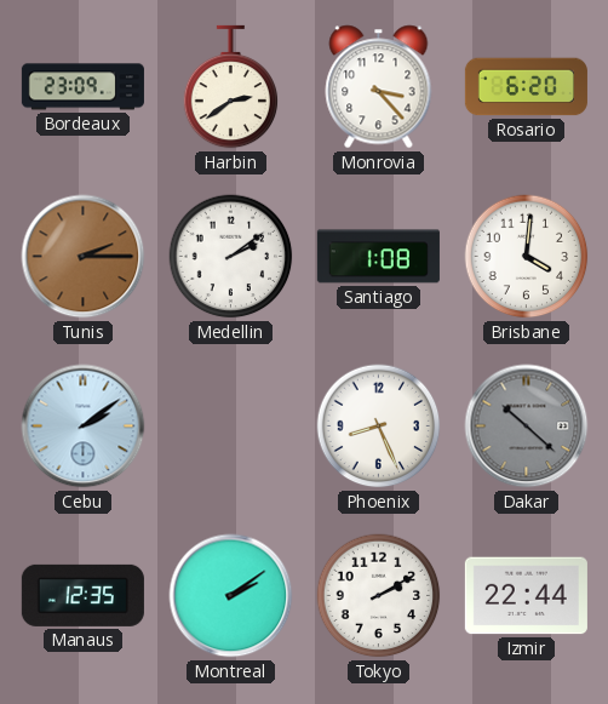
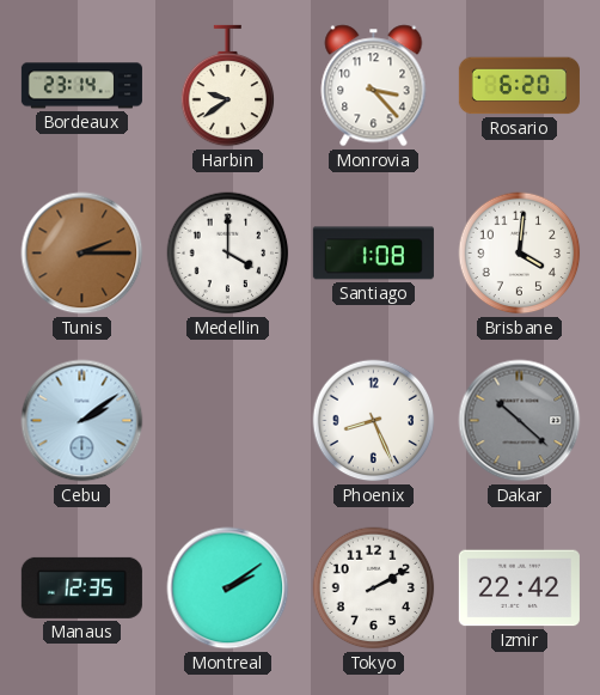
Bordeaux: 23:09 -> 23:14 (81, 86)
Harbin: 2:39 -> 9:39 (228, 86)
Medellin: 2:09 -> 4:00 (228, 254)
Izmir: 22:44 -> 22:42 (519, 589)
